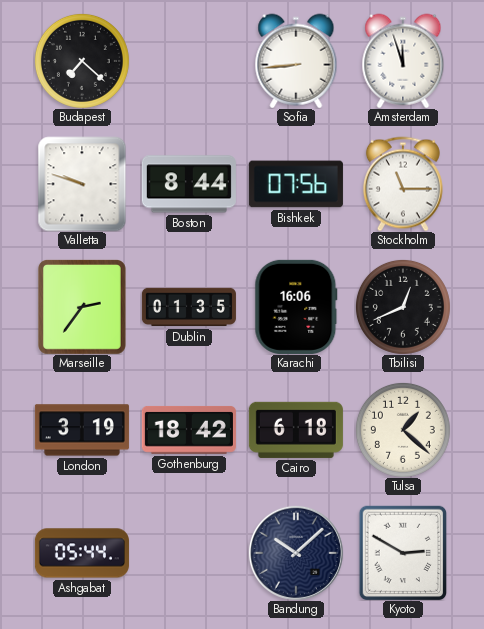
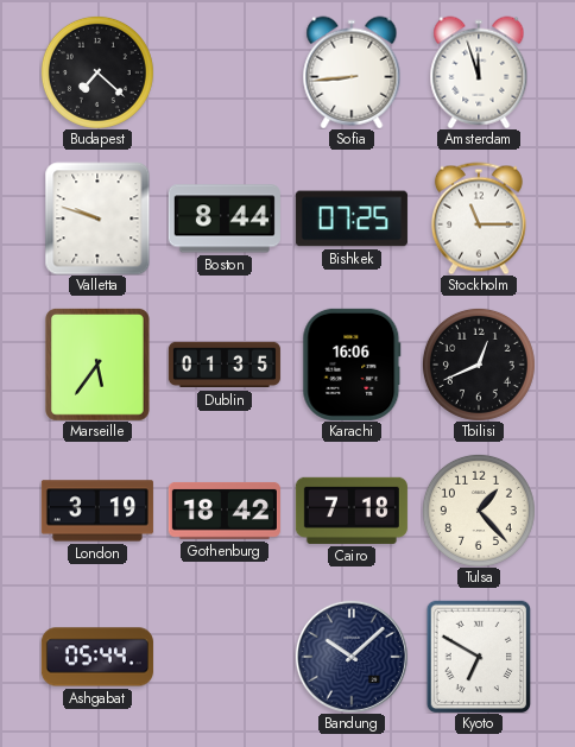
Bishkek: 07:56 -> 07:25 (352, 219)
Marseille: 2:36 -> 5:36 (97, 365)
Cairo: 6:18 -> 7:18 (352, 511)
Tulsa: 1:22 -> 1:23 (479, 511)
Kyoto: 2:50 -> 6:50 (479, 657)
